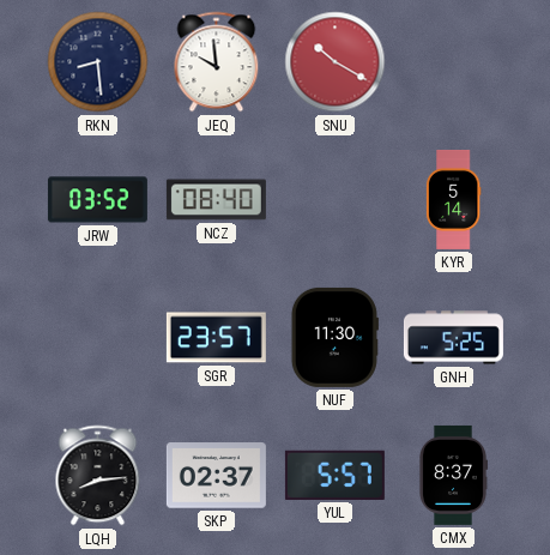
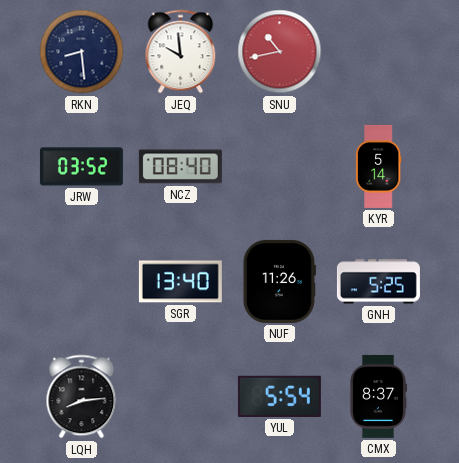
SNU: 10:20 -> 10:43 (280, 52)
SGR: 23:57 -> 13:40 (180, 282)
NUF: 11:30 -> 11:26 (279, 281)
SKP: 02:37 -> none (216, 476)
YUL: 5:57 -> 5:54 (279, 396)
